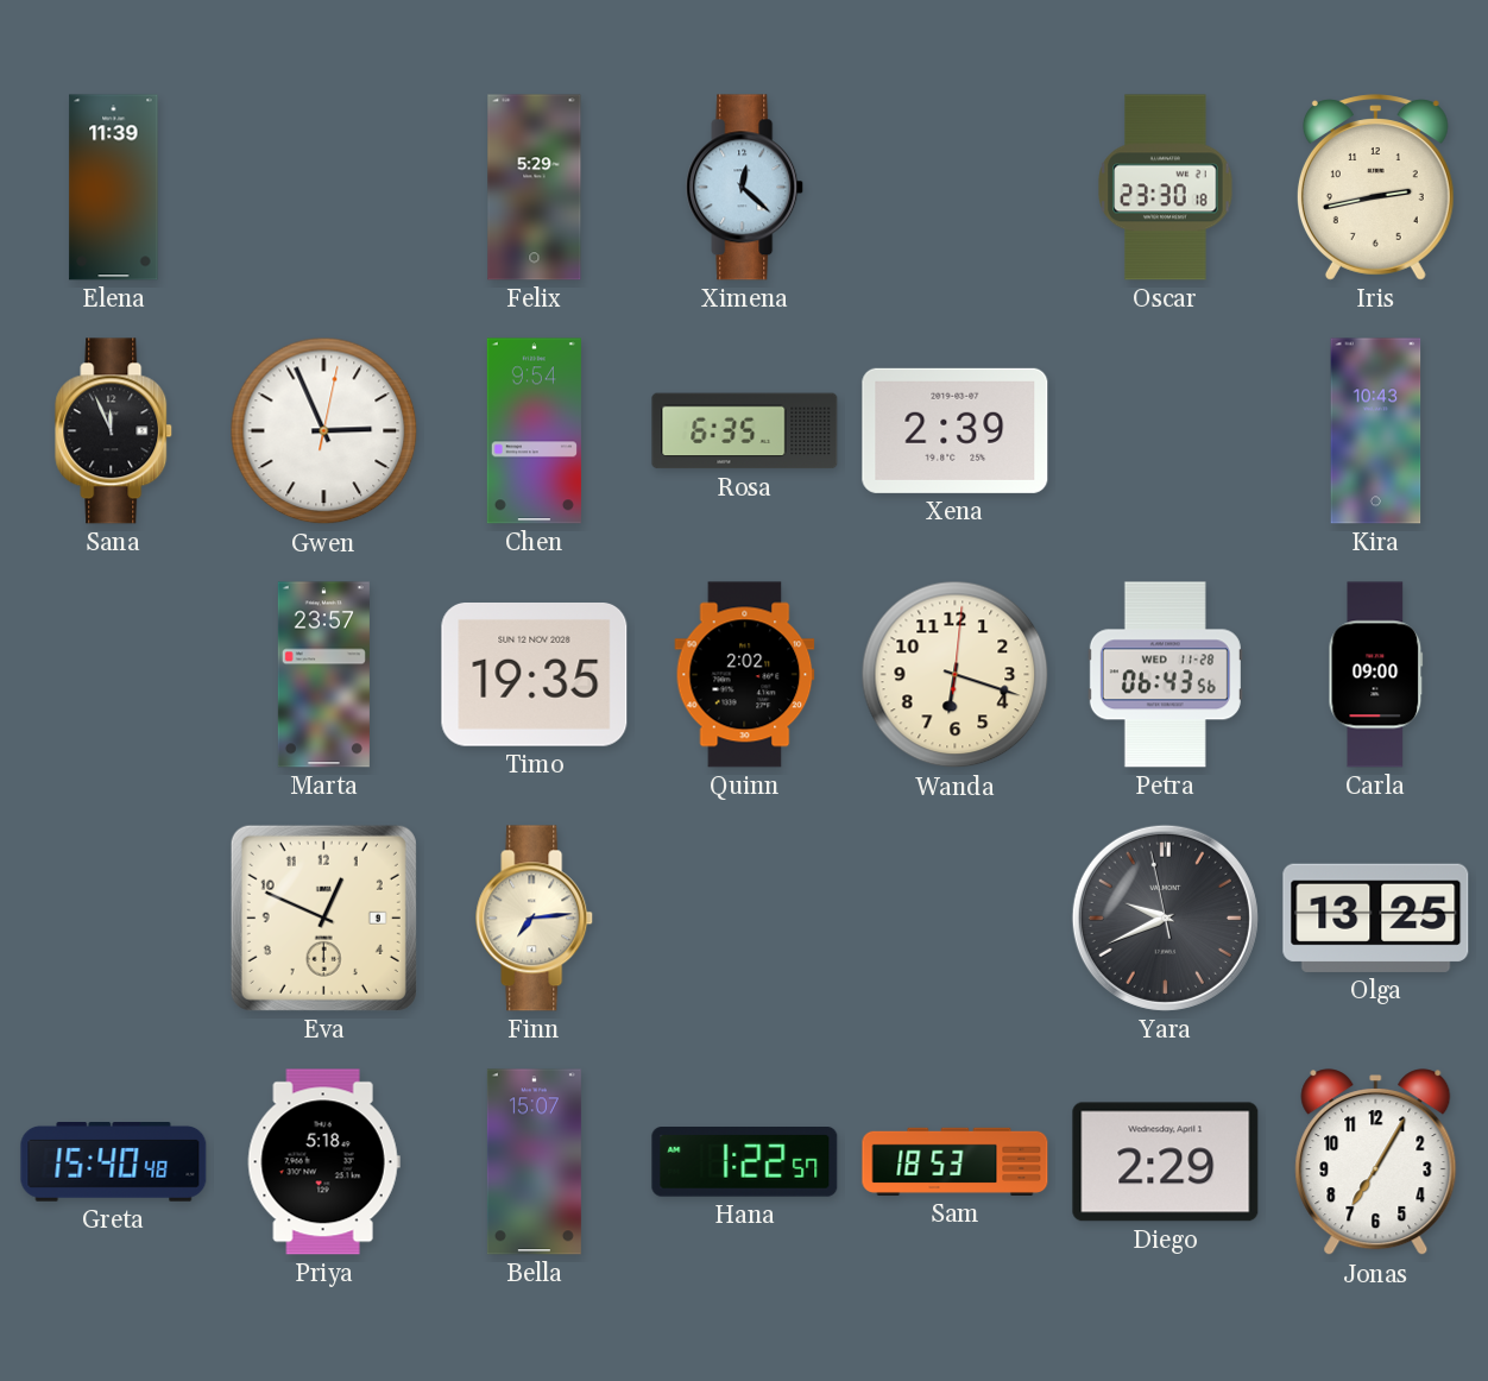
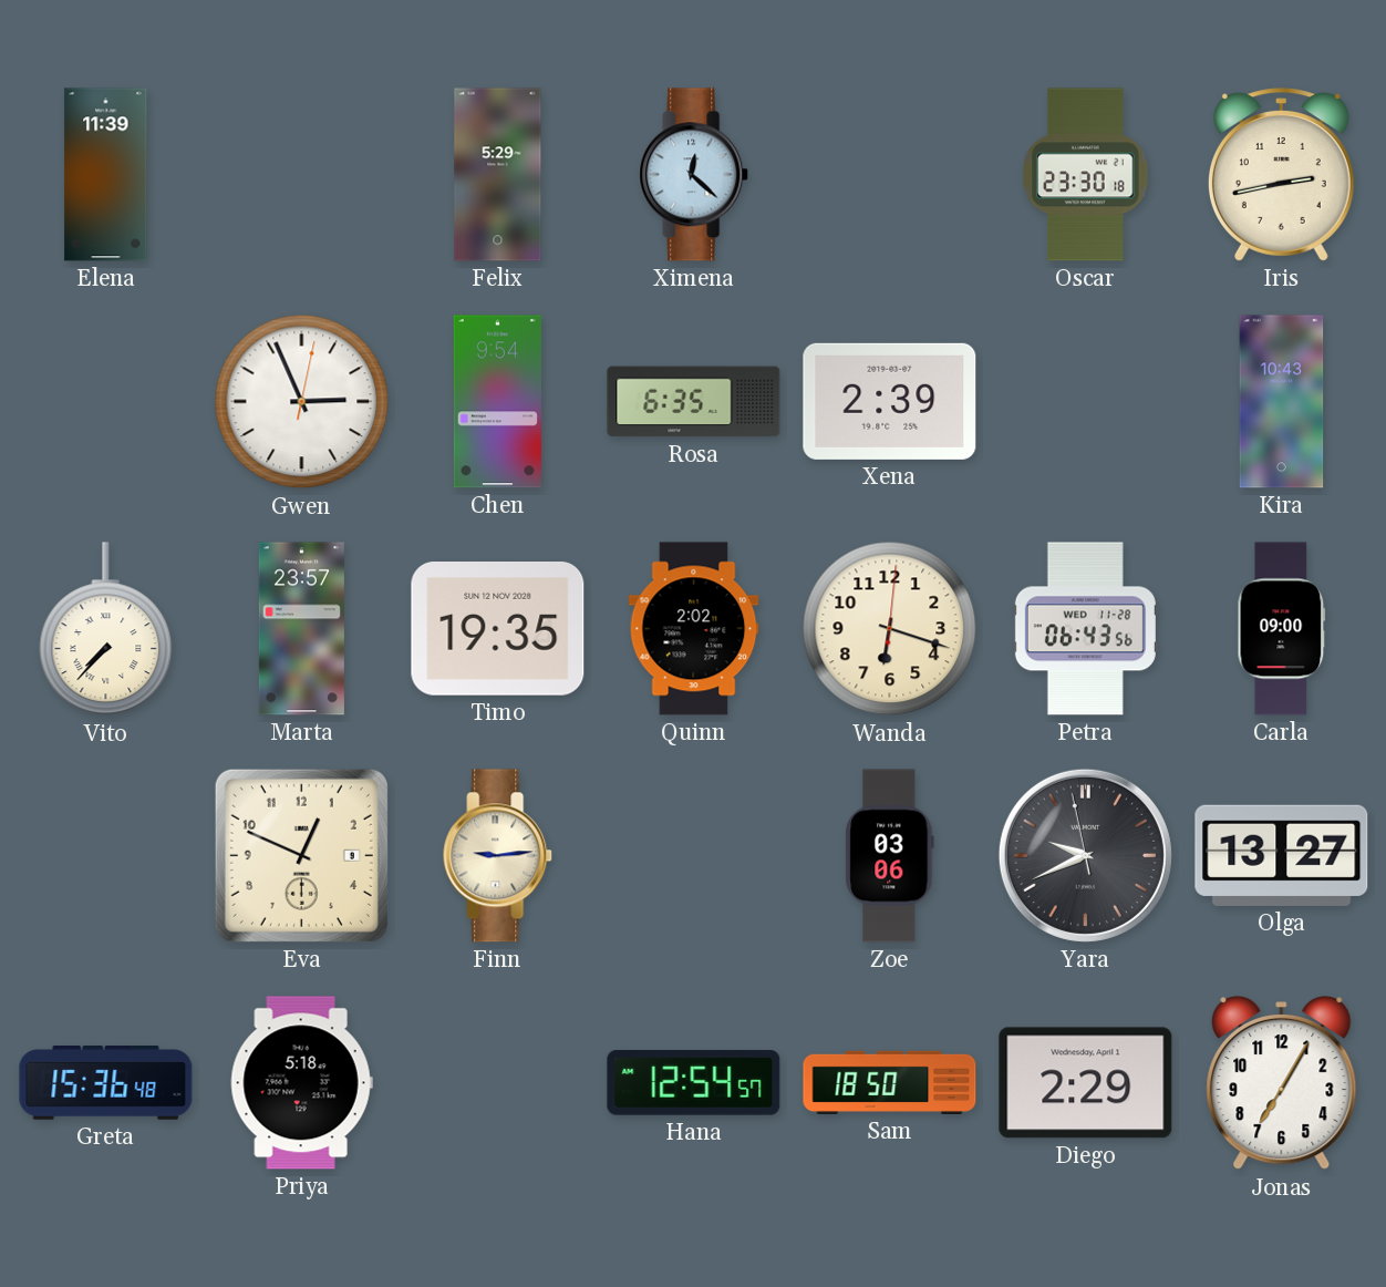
Sana: 11:56 -> none (114, 431)
Vito: none -> 7:37 (106, 629)
Finn: 7:14 -> 9:14 (498, 856)
Zoe: none -> 03:06 (890, 856)
Olga: 13:25 -> 13:27 (1282, 855)
Greta: 15:40 -> 15:36 (106, 1083)
Bella: 15:07 -> none (534, 1162)
Hana: 1:22 -> 12:54 (694, 1083)
Sam: 18:53 -> 18:50 (890, 1082)
